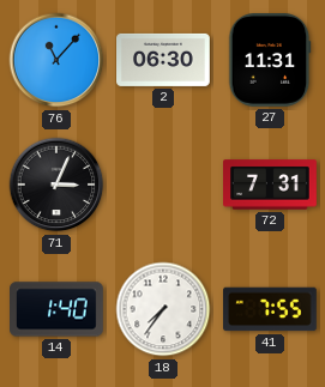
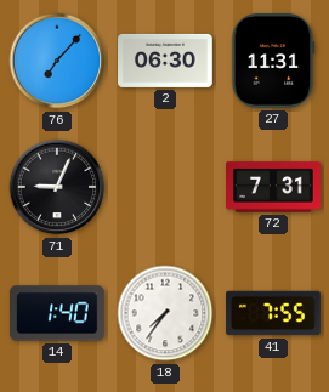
76: 11:07 -> 7:07 (57, 61)
71: 3:04 -> 9:04 (57, 187)
